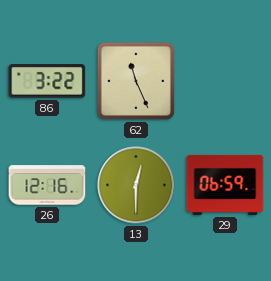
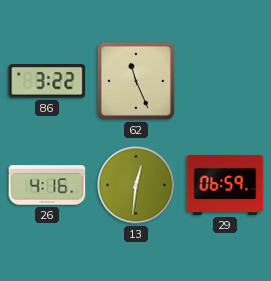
26: 12:16 -> 4:16 (47, 185)
13: 12:30 -> 12:31 (136, 185)
